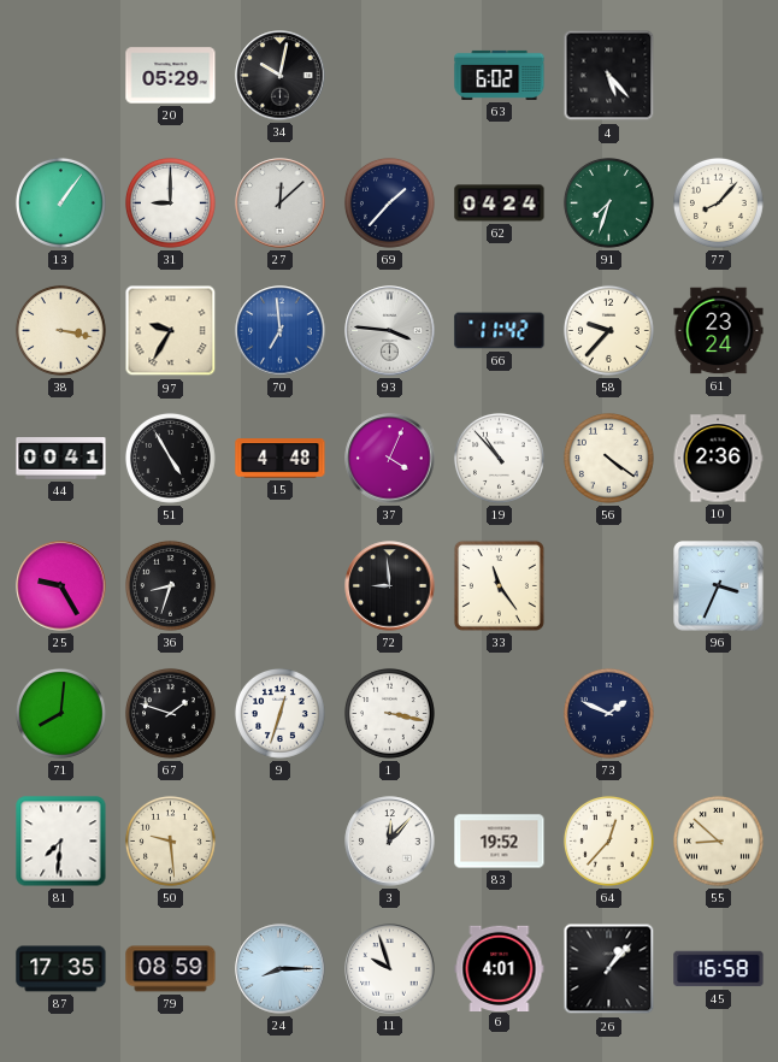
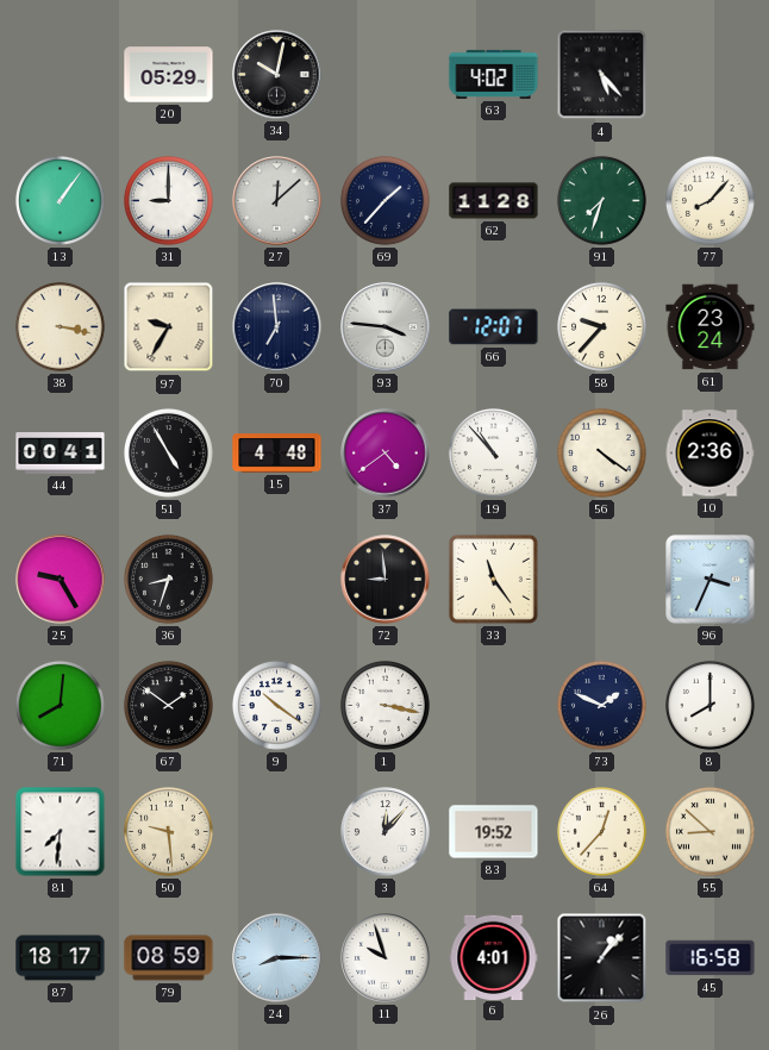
63: 6:02 -> 4:02 (494, 74)
62: 04:24 -> 11:28 (494, 201)
70 dial: blue -> navy (277, 327)
66: 11:42 -> 12:07 (494, 327)
37: 4:04 -> 4:39 (386, 454)
67: 1:48 -> 1:51 (168, 705)
9: 12:33 -> 10:21 (276, 705)
8: none -> 8:00 (709, 705)
87: 17:35 -> 18:17 (61, 958)
